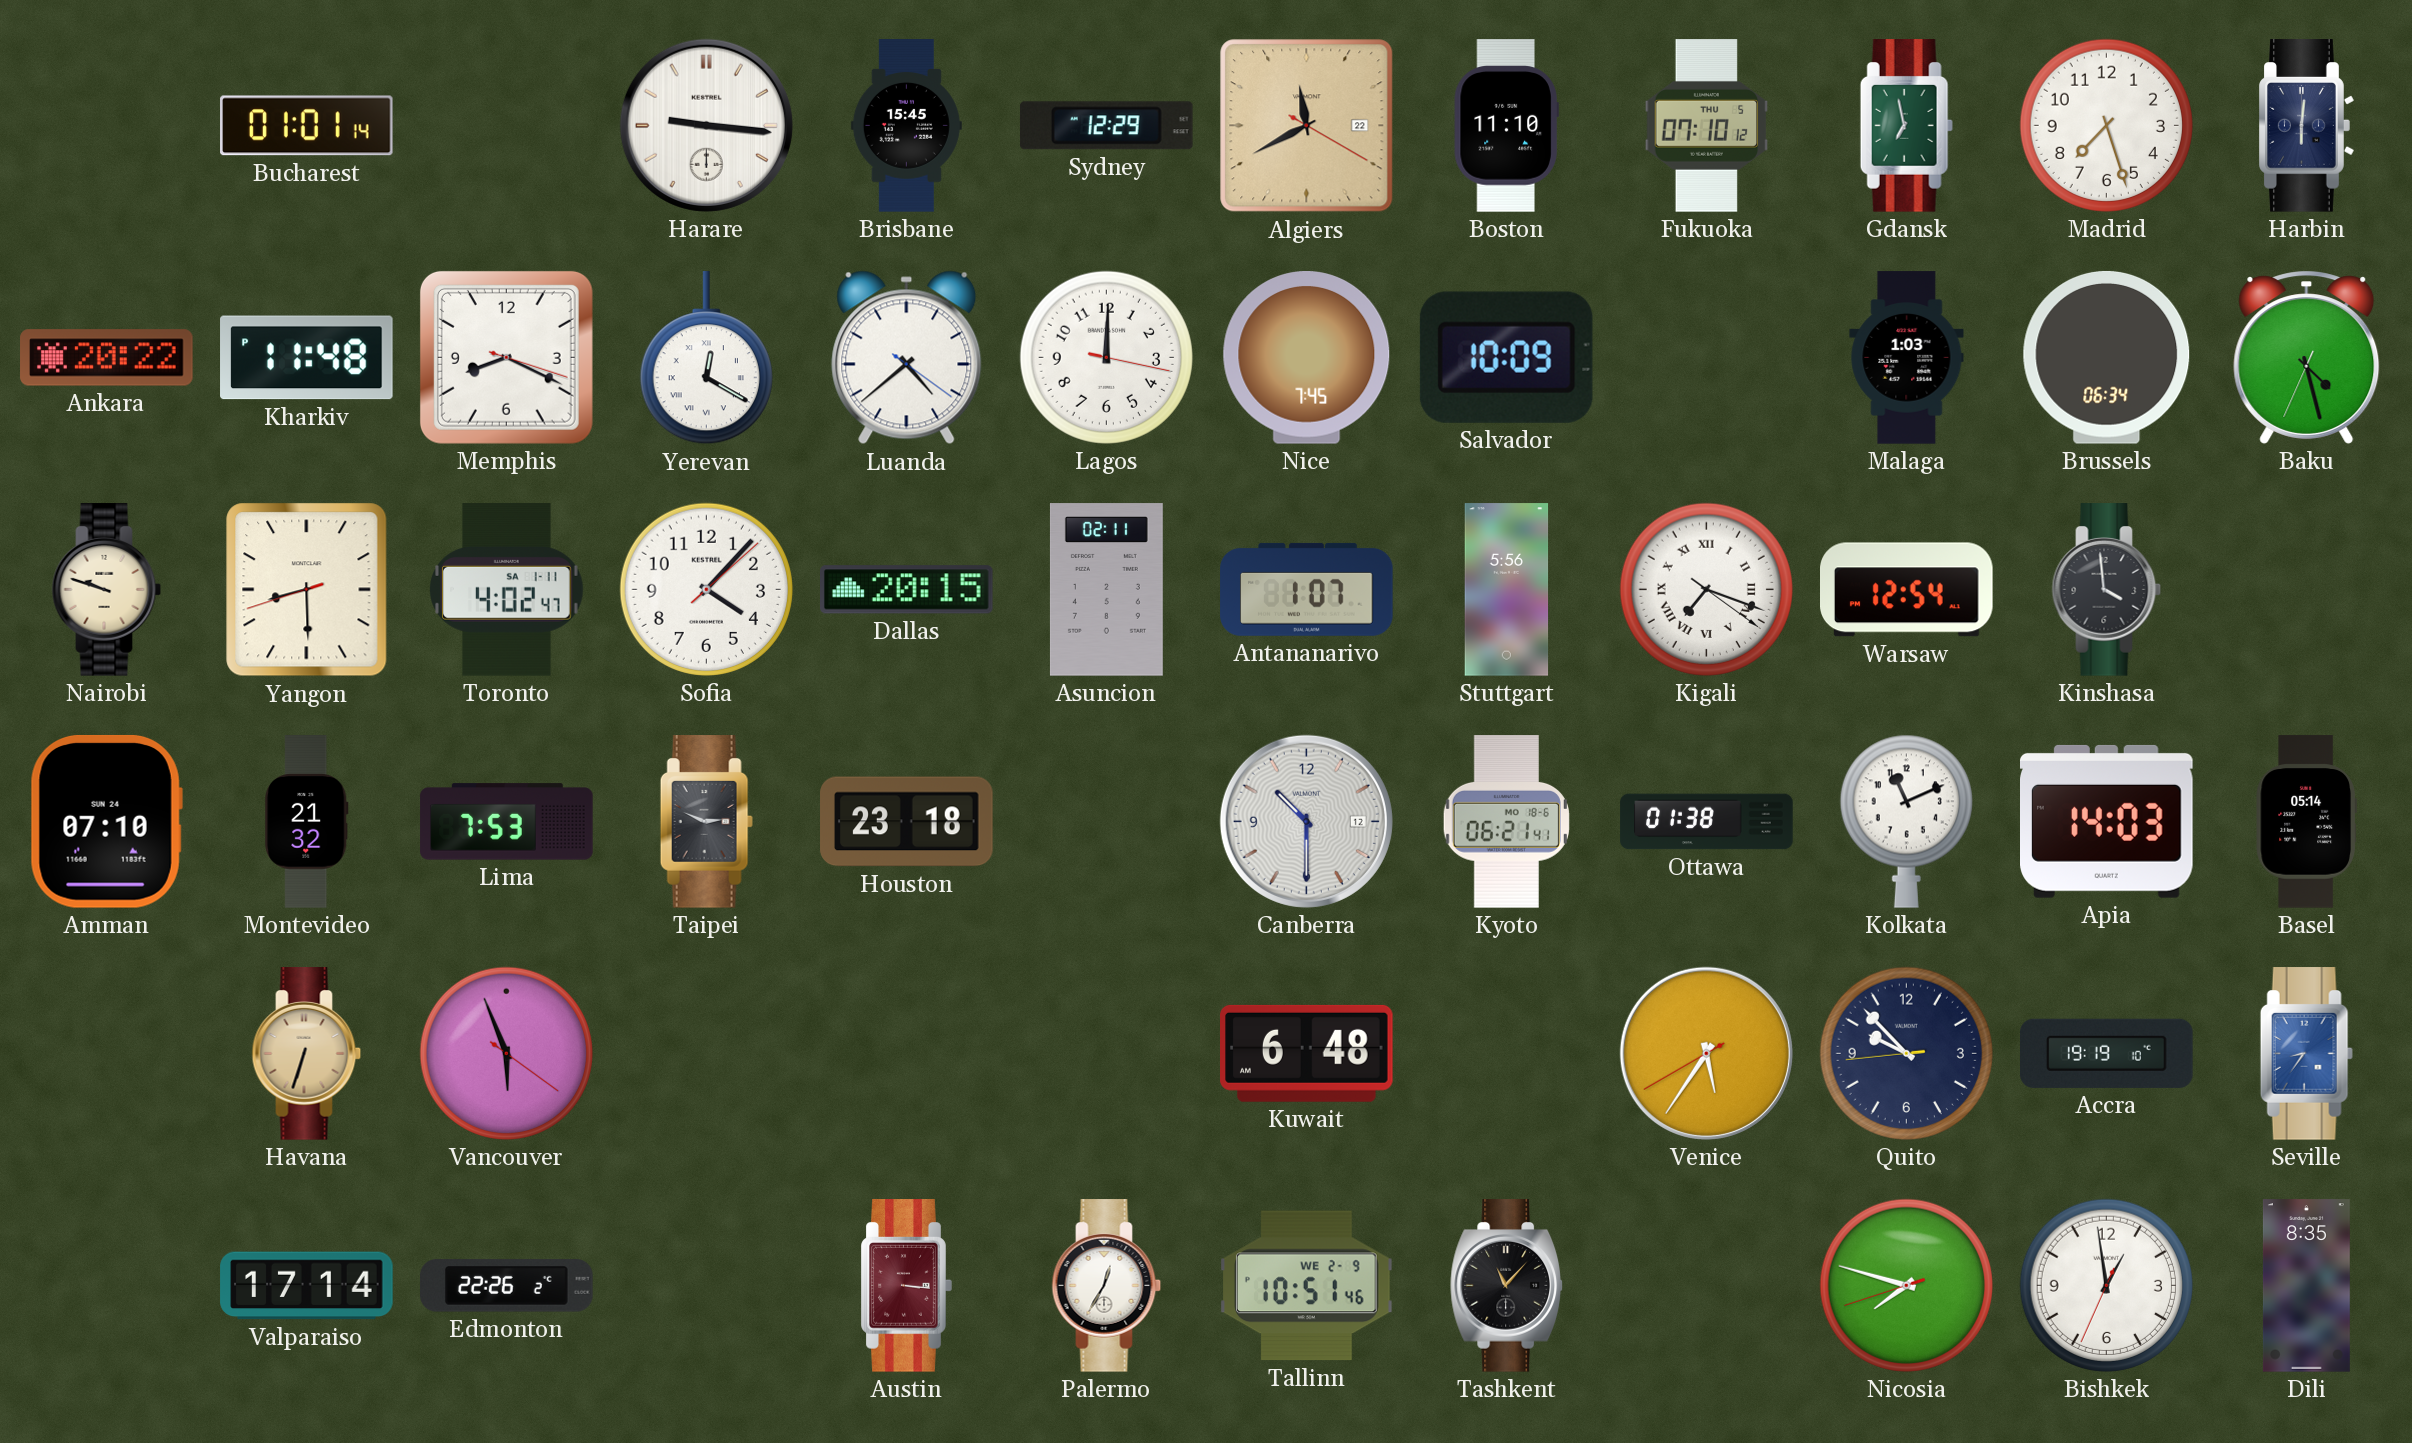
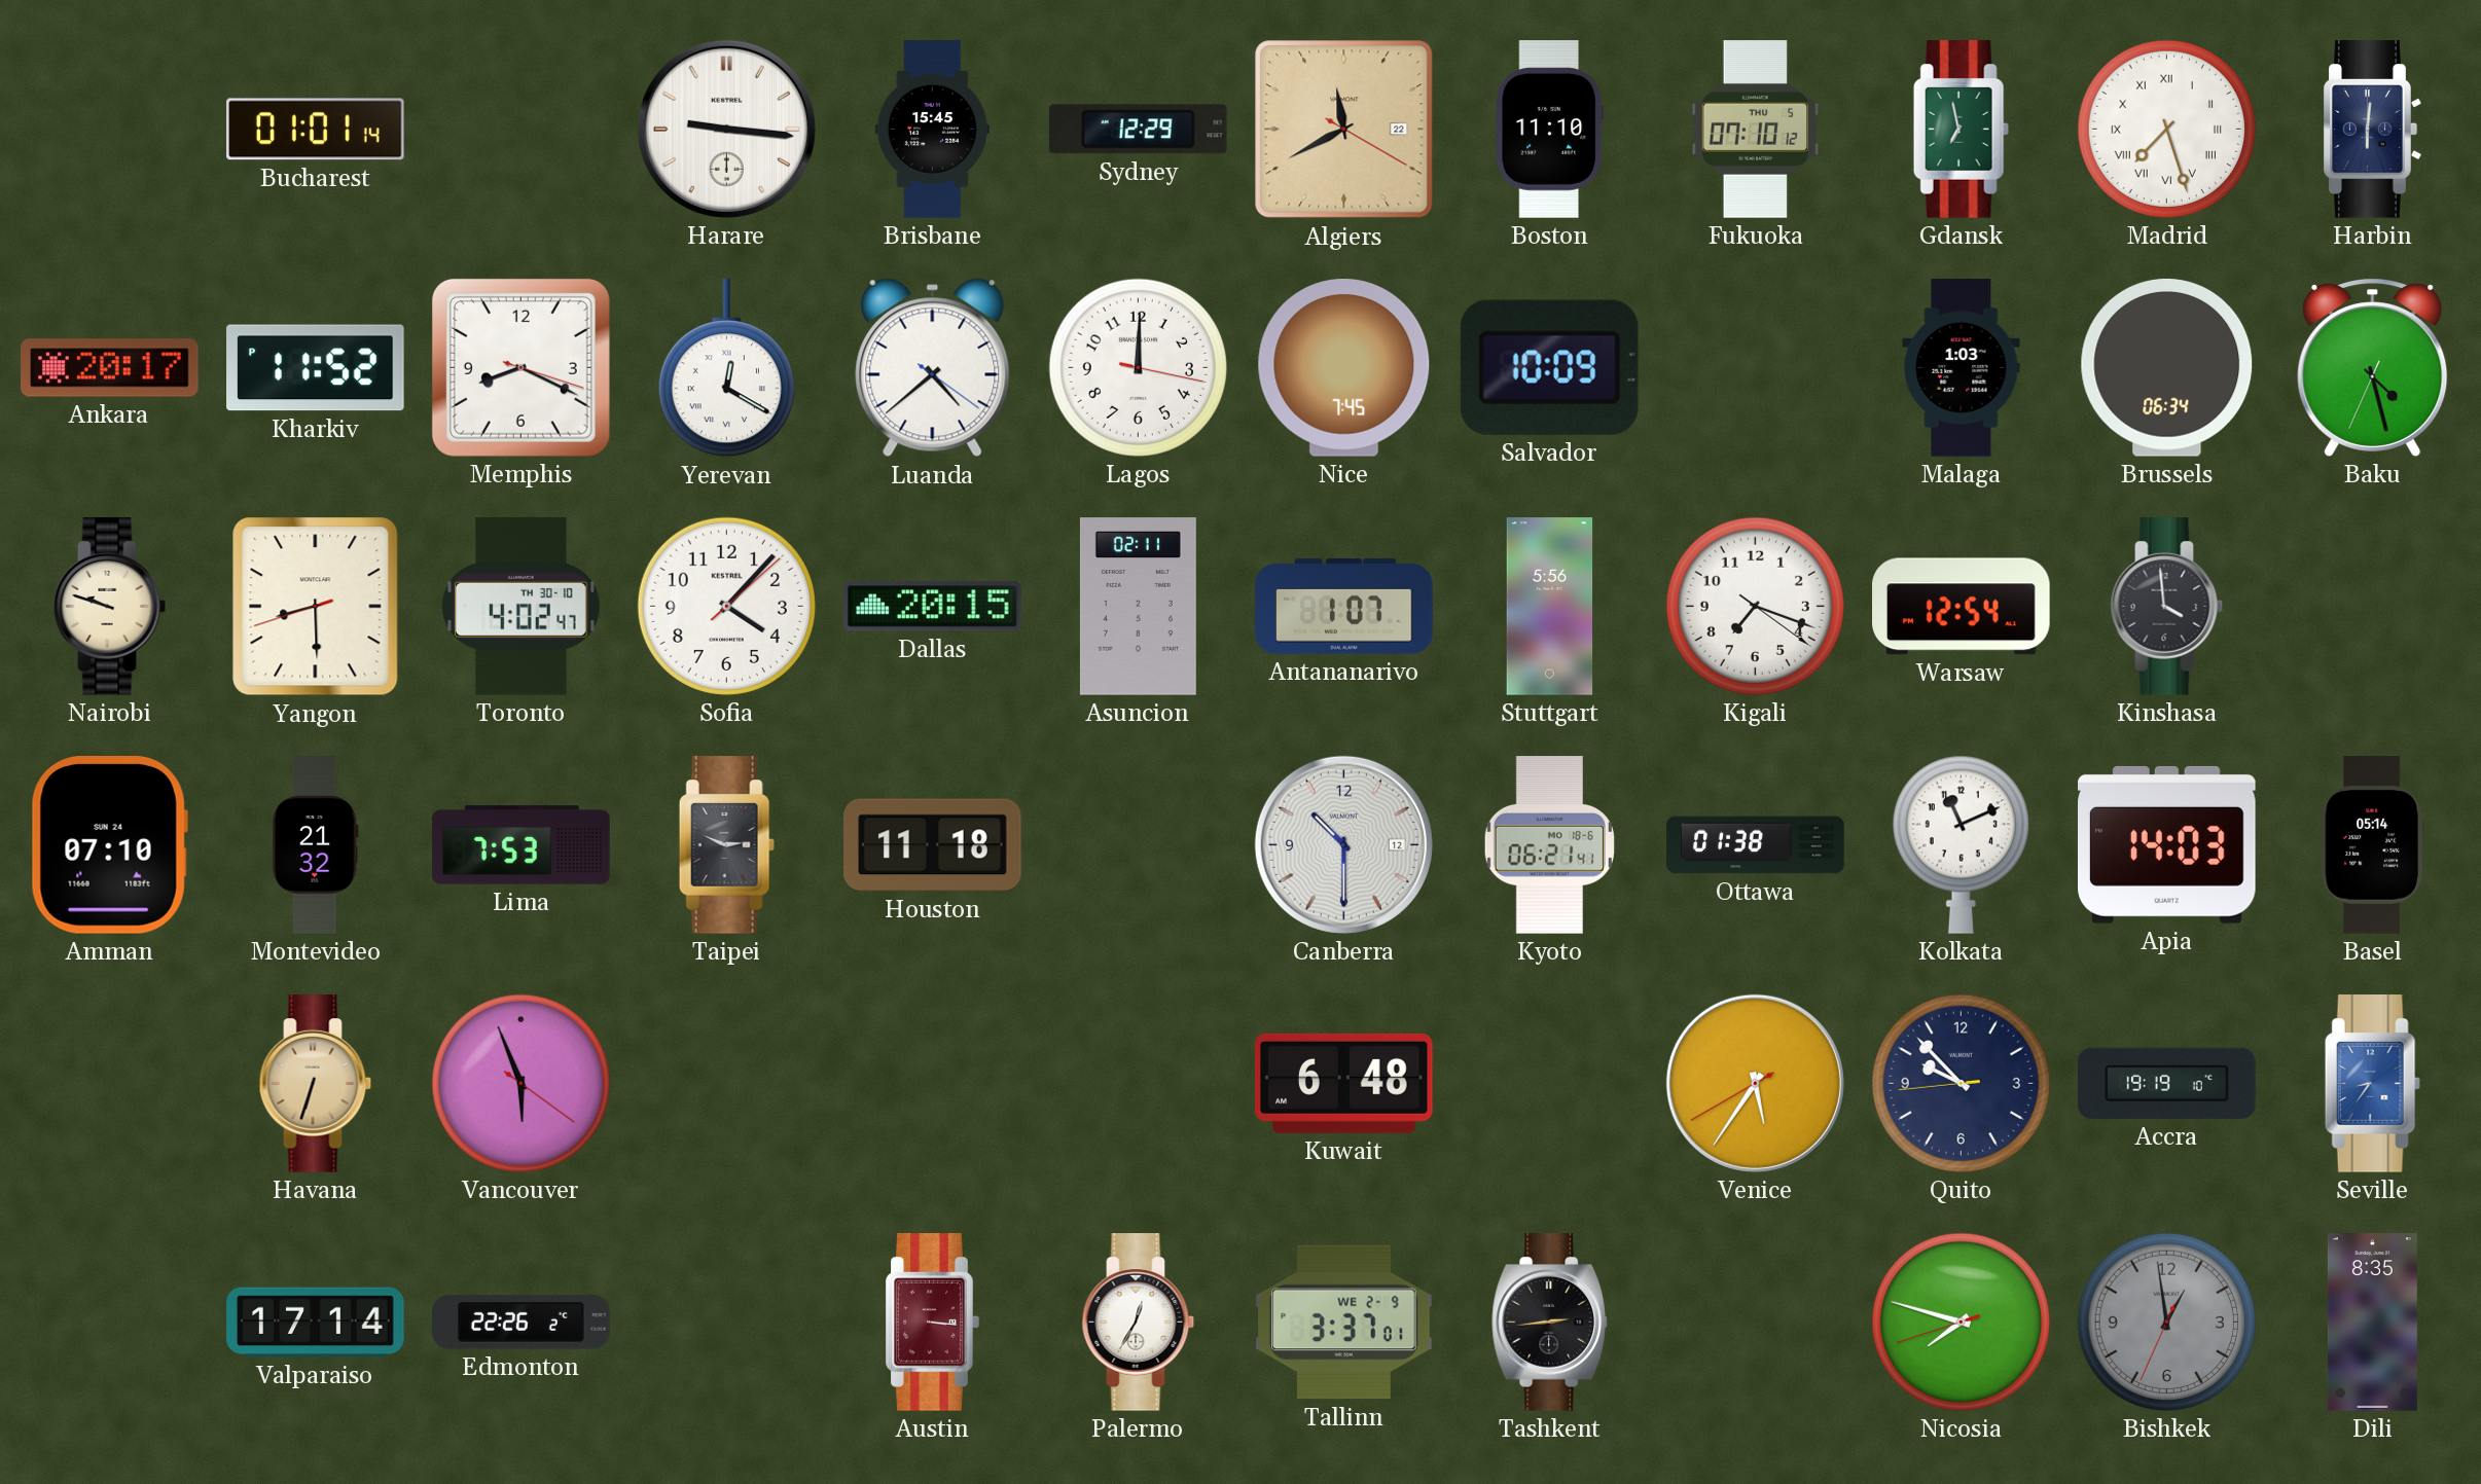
Madrid numerals: Arabic -> Roman (2166, 129)
Ankara: 20:22 -> 20:17 (110, 368)
Kharkiv: 11:48 -> 11:52 (316, 368)
Toronto date: SA 1-11 -> TH 30-10 (522, 607)
Kigali numerals: Roman -> Arabic (1755, 606)
Houston: 23:18 -> 11:18 (933, 845)
Tallinn: 10:51 -> 3:37 (1344, 1323)
Tashkent: 11:07 -> 2:44 (1550, 1323)
Bishkek dial: white -> grey (2166, 1322)
